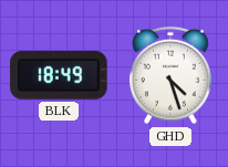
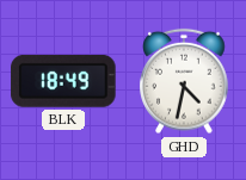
GHD: 4:27 -> 4:32 (184, 81)
